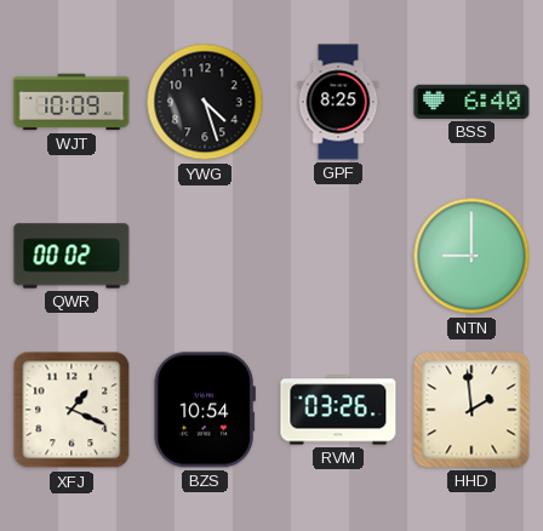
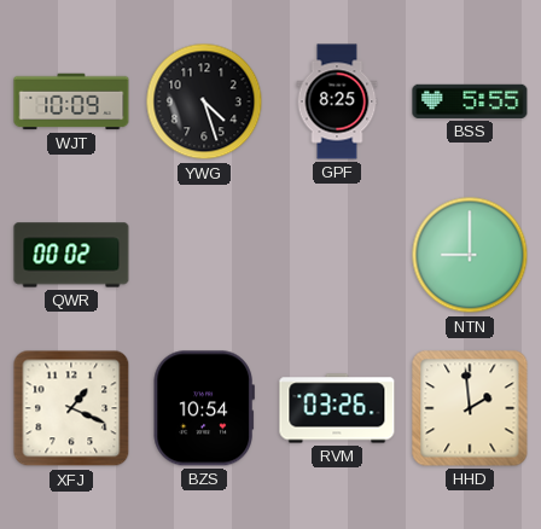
BSS: 6:40 -> 5:55 (470, 101)
